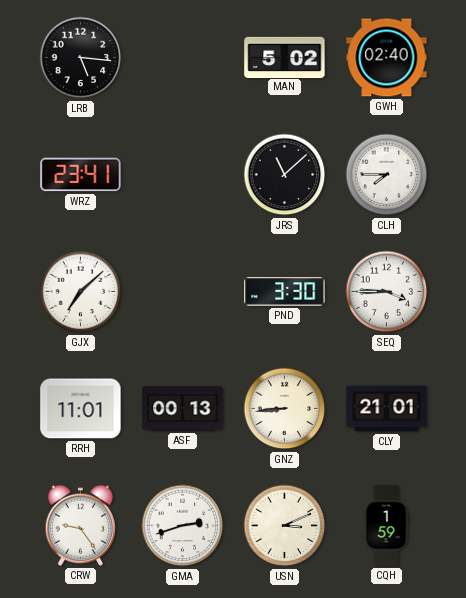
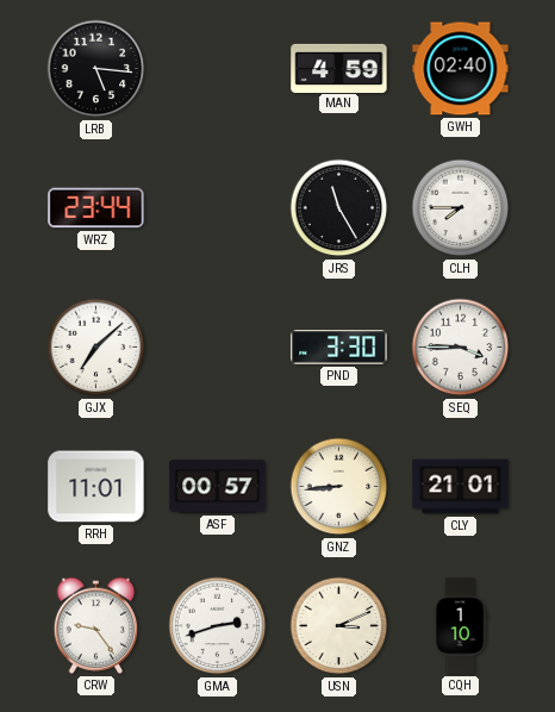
MAN: 5:02 -> 4:59 (339, 68)
WRZ: 23:41 -> 23:44 (96, 208)
JRS: 11:08 -> 11:25 (339, 208)
ASF: 00:13 -> 00:57 (218, 487)
CQH: 1:59 -> 1:10 (460, 626)
